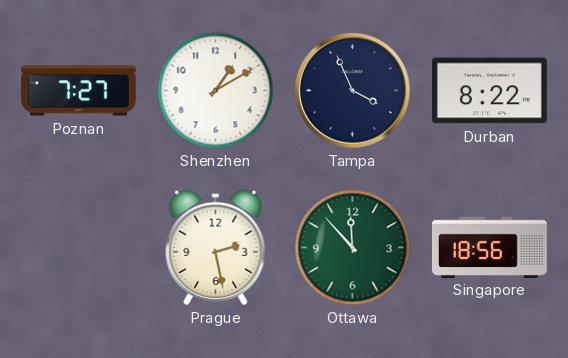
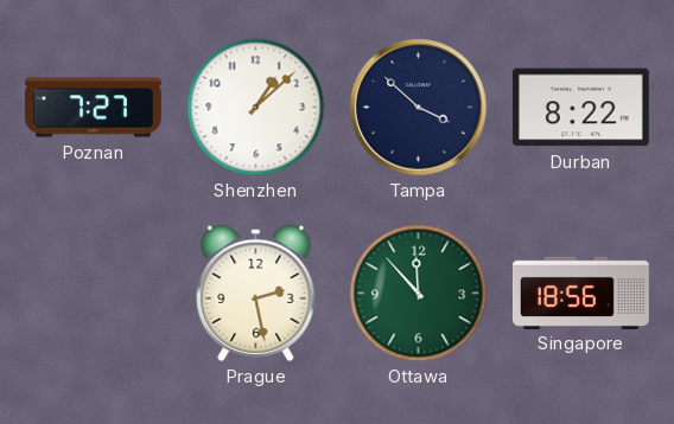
Shenzhen: 1:10 -> 1:08 (256, 108)
Tampa: 3:56 -> 3:52 (419, 108)
